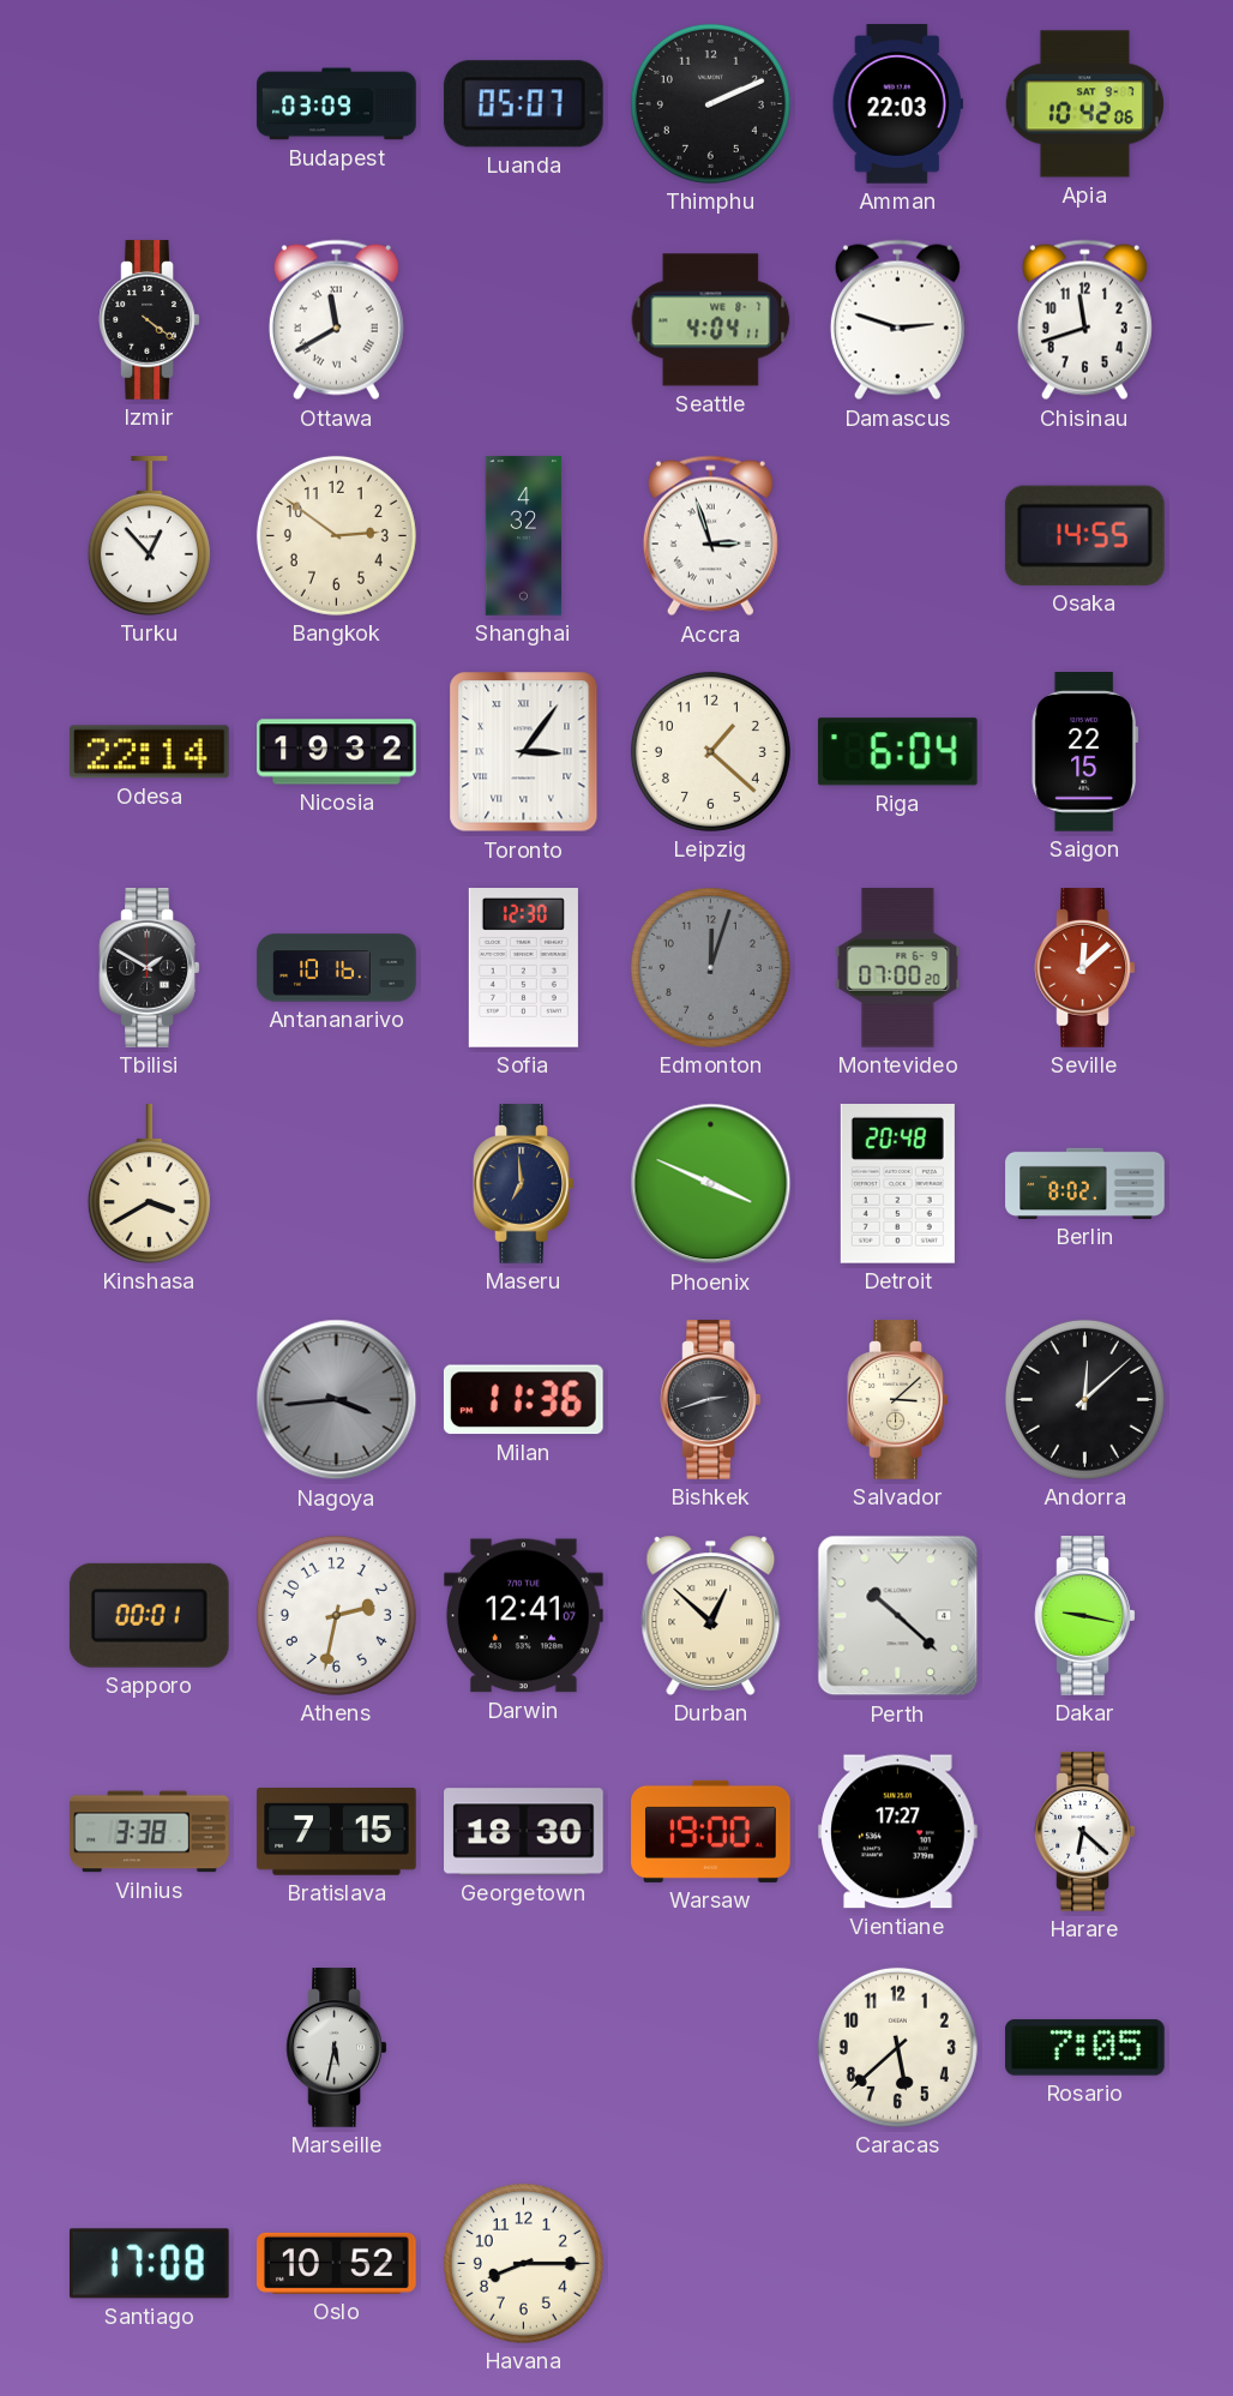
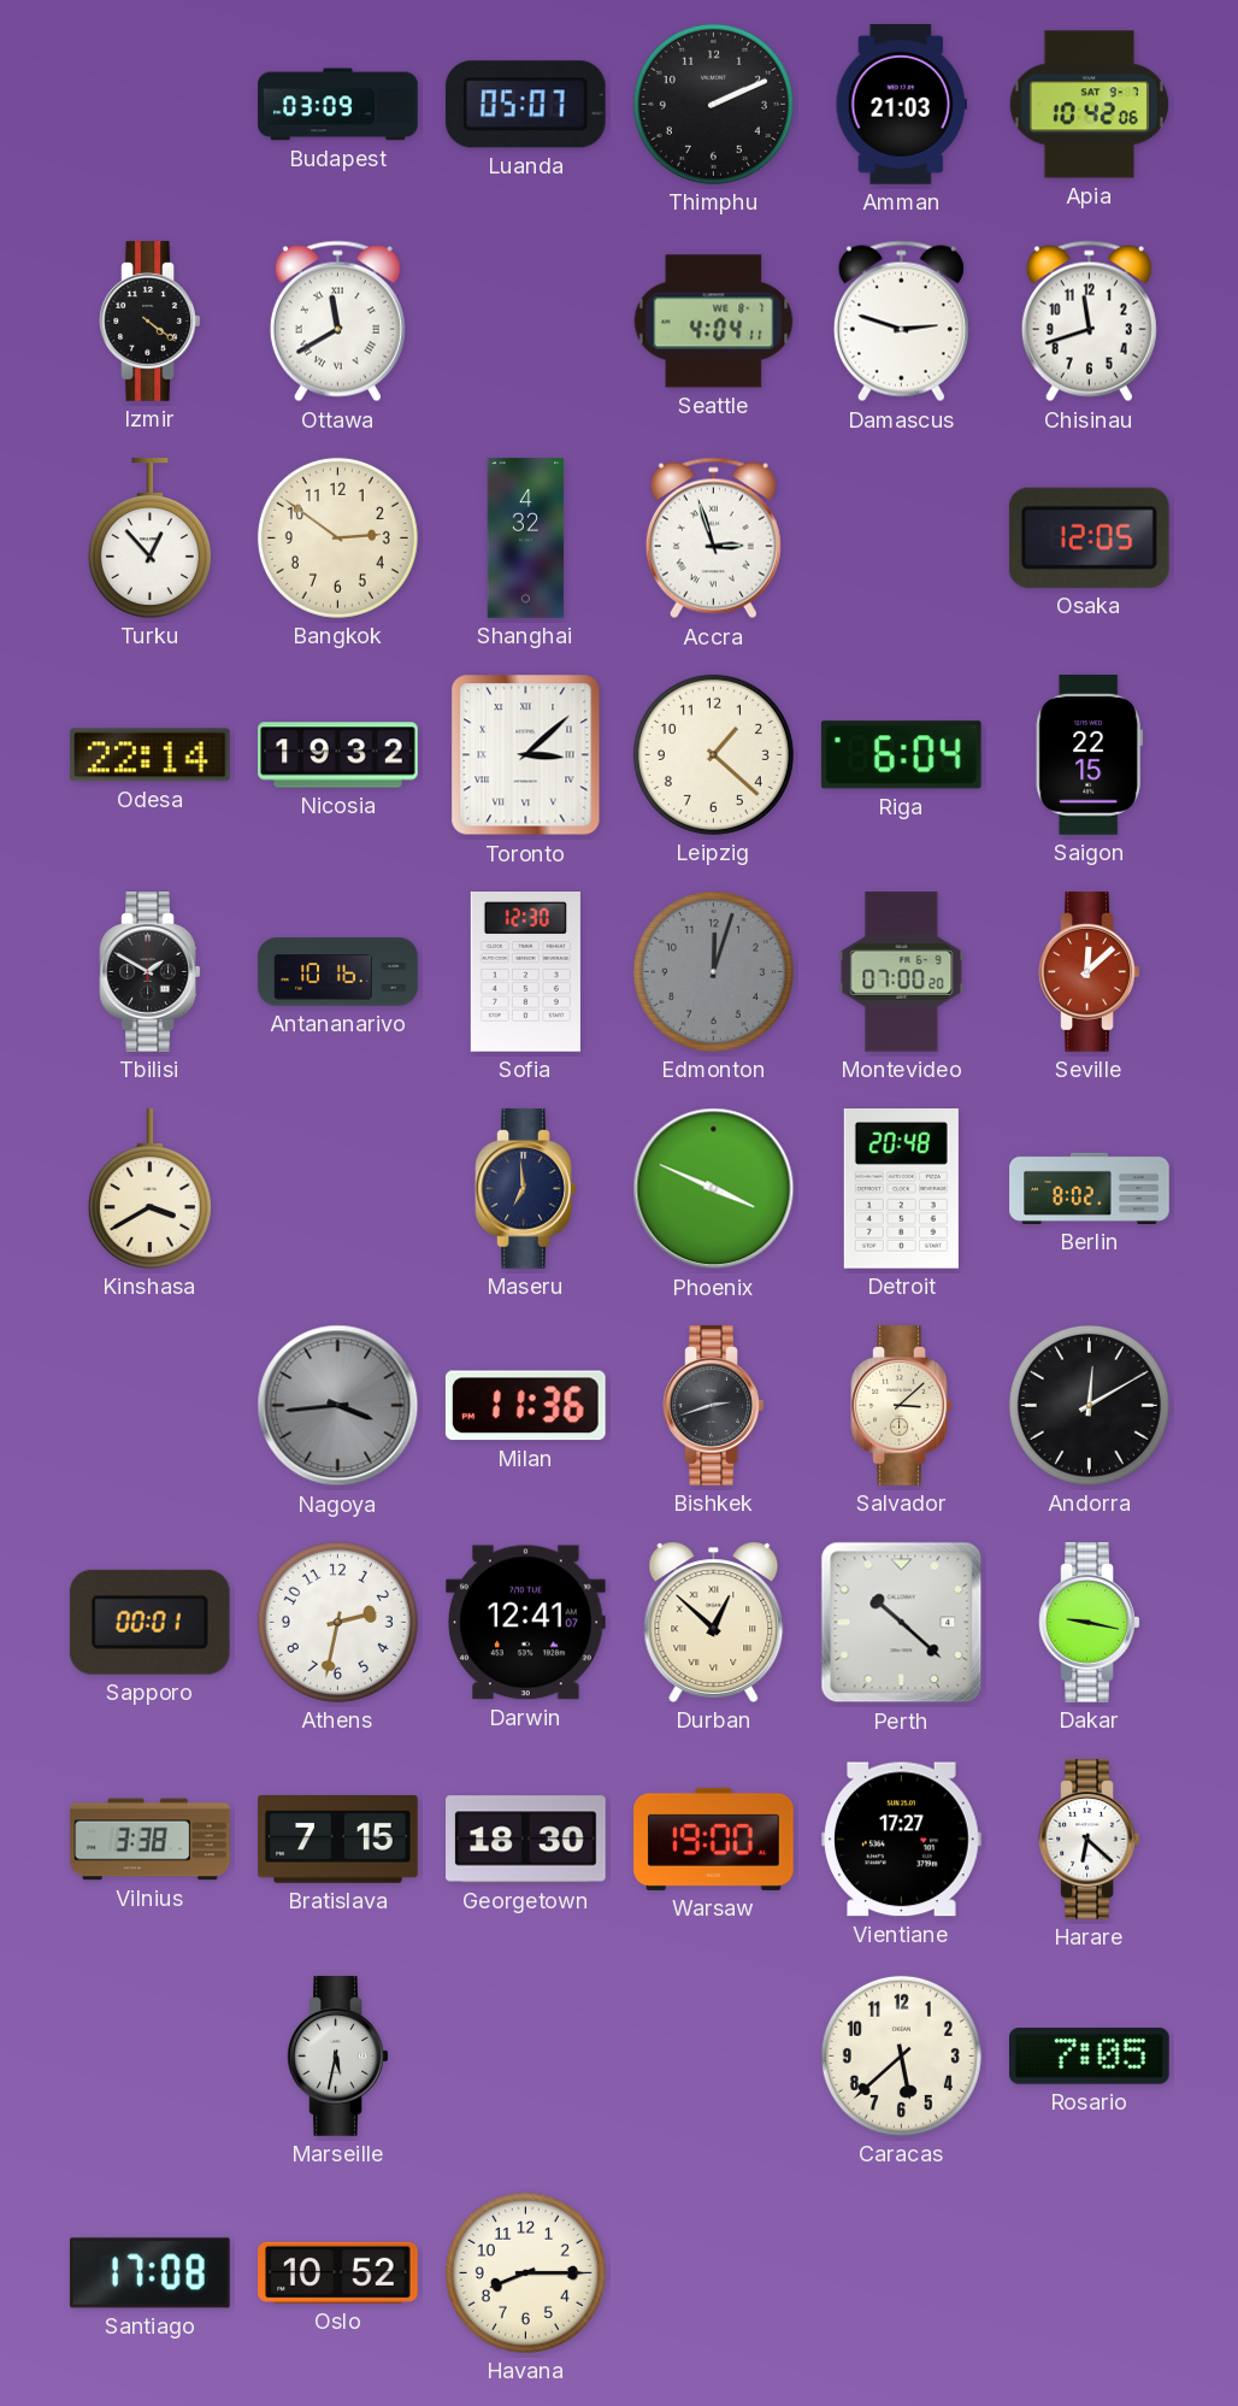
Amman: 22:03 -> 21:03 (901, 105)
Osaka: 14:55 -> 12:05 (1089, 537)
Toronto: 3:06 -> 3:08 (526, 755)
Andorra: 12:08 -> 12:10 (1089, 1405)
